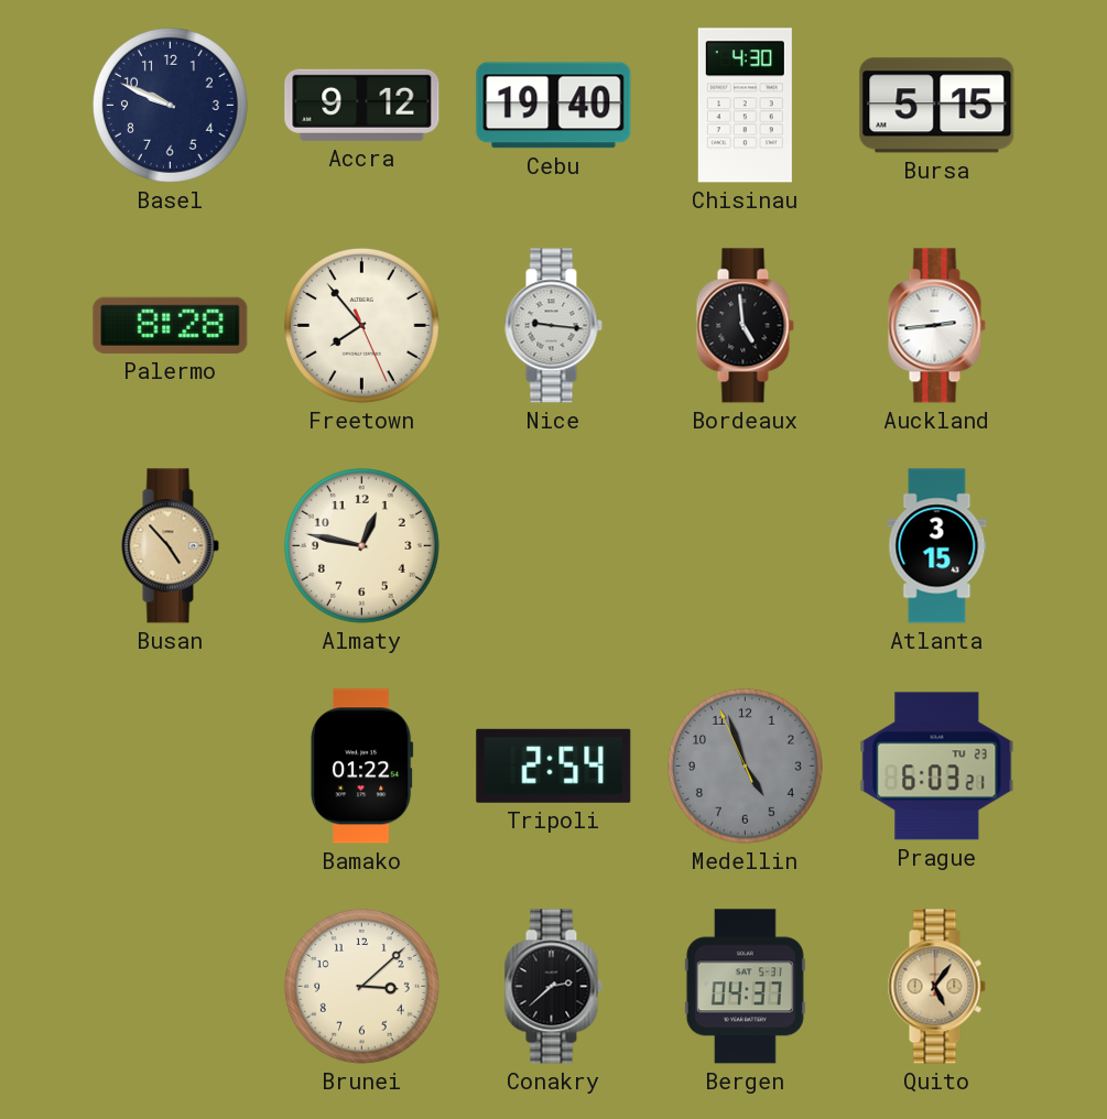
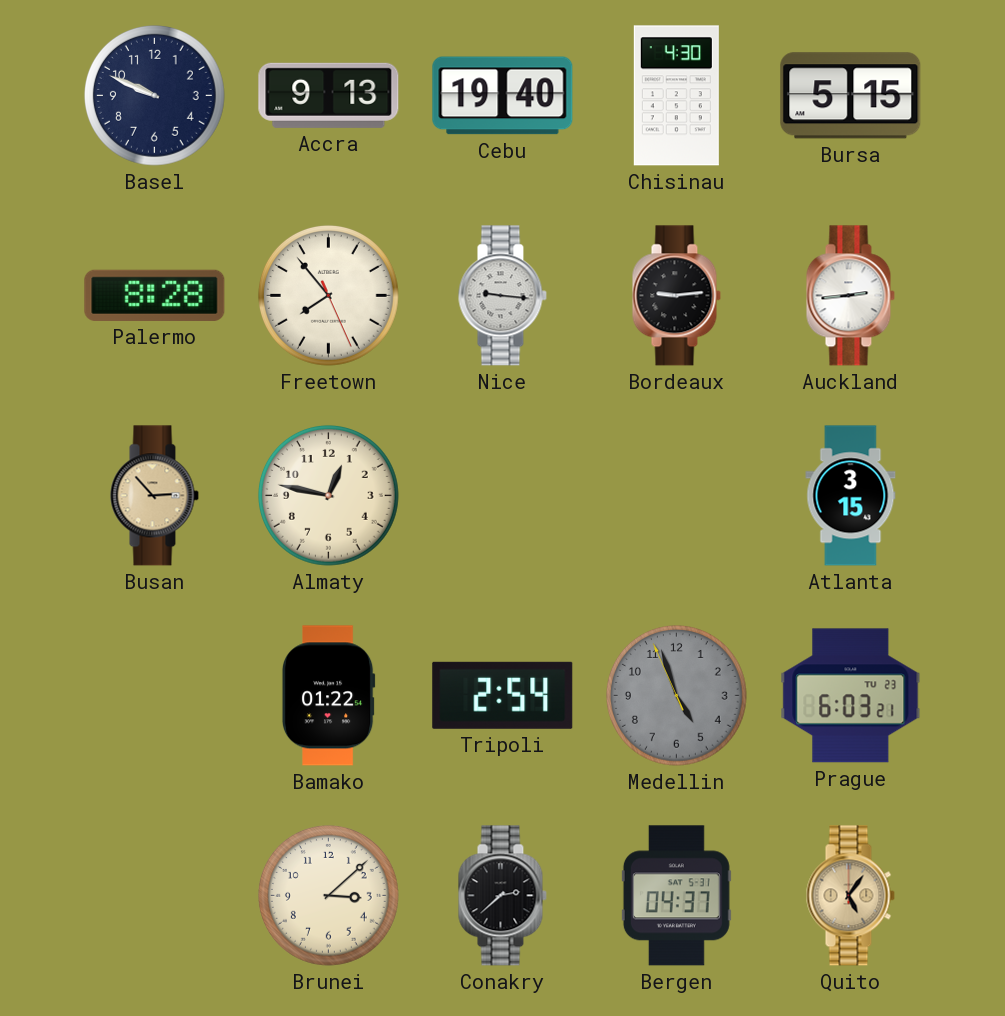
Accra: 9:12 -> 9:13 (329, 95)
Bordeaux: 4:59 -> 9:14 (676, 296)
Busan: 4:53 -> 2:53 (154, 496)
